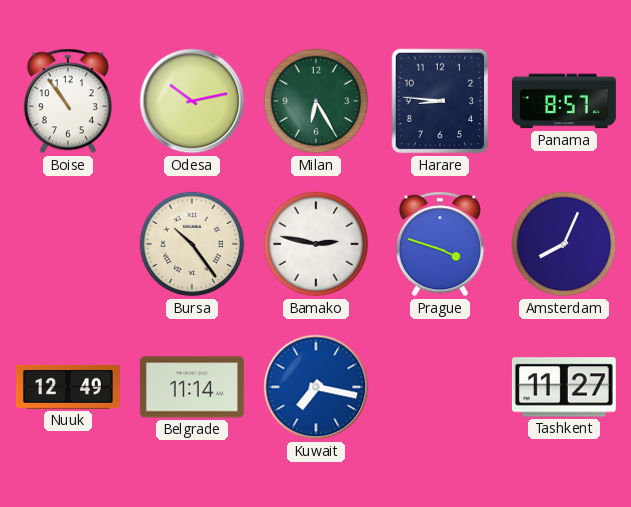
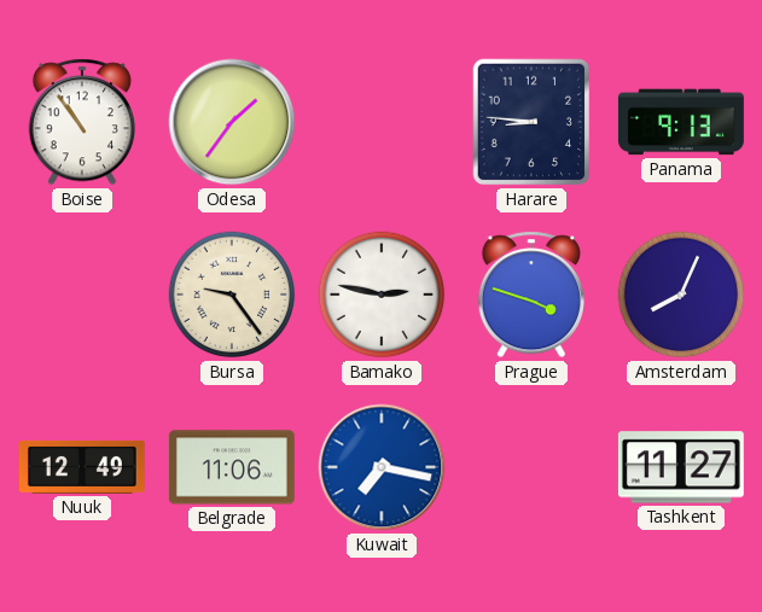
Odesa: 10:13 -> 1:36 (232, 122)
Milan: 6:25 -> none (316, 101)
Panama: 8:57 -> 9:13 (681, 122)
Bursa: 10:24 -> 9:24 (232, 295)
Belgrade: 11:14 -> 11:06 (232, 467)
